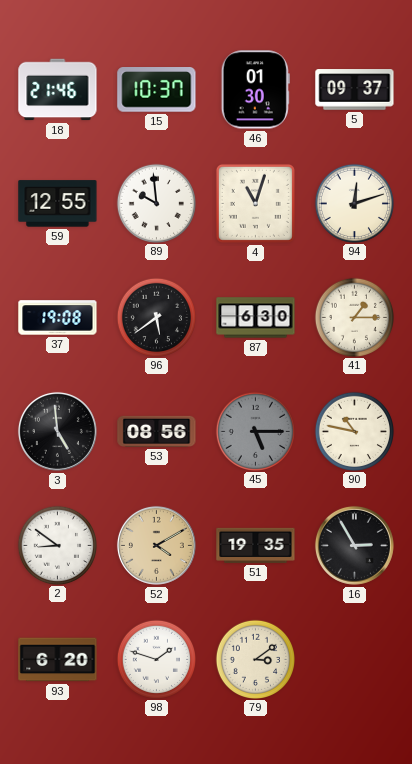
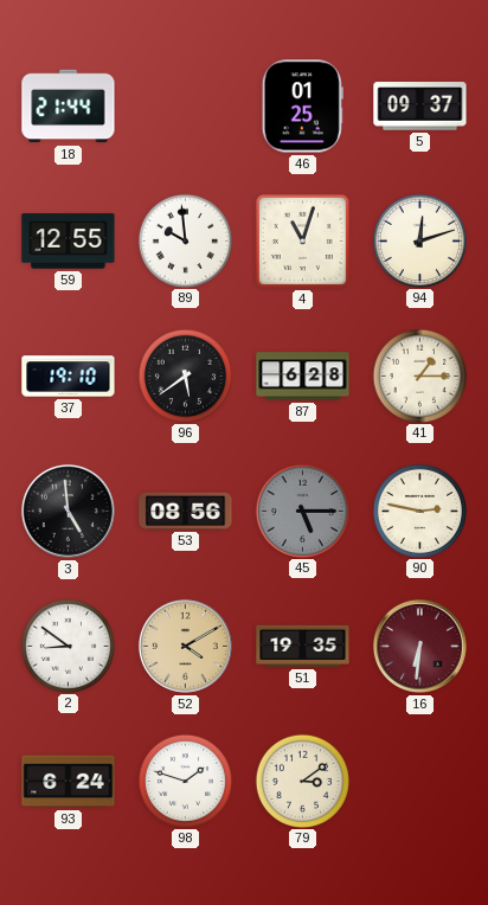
18: 21:46 -> 21:44 (69, 107)
15: 10:37 -> none (157, 90)
46: 01:30 -> 01:25 (302, 107)
37: 19:08 -> 19:10 (69, 377)
87: 6:30 -> 6:28 (303, 377)
90: 10:47 -> 2:47 (419, 511)
16: 2:55 -> 6:31 (419, 646)
16 dial: black -> burgundy (419, 646)
93: 6:20 -> 6:24 (69, 782)
